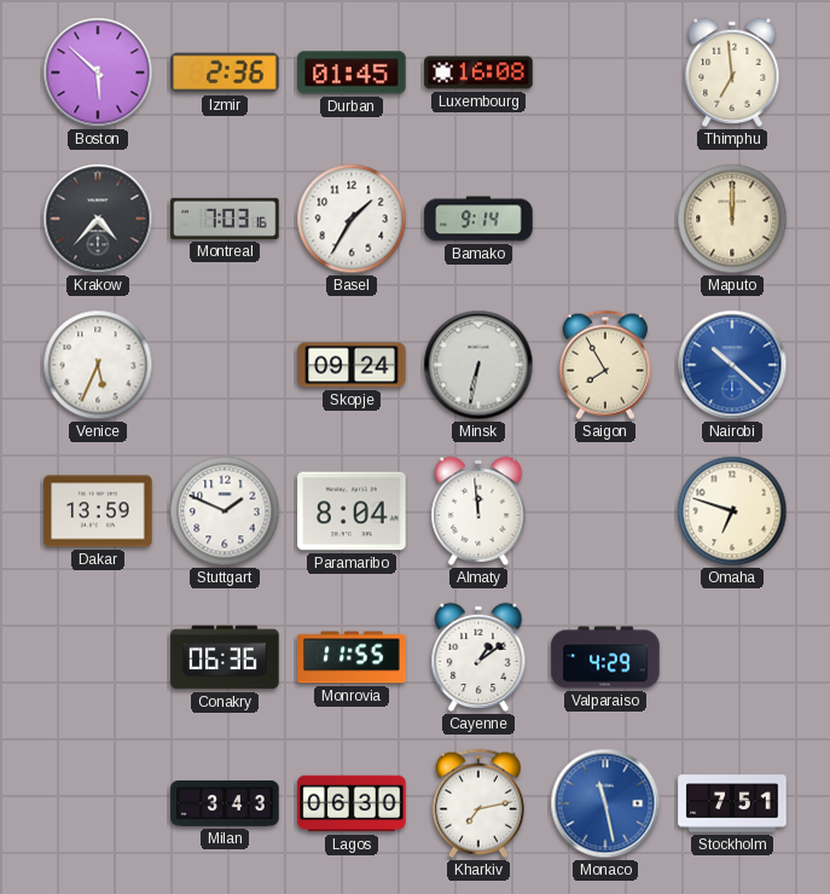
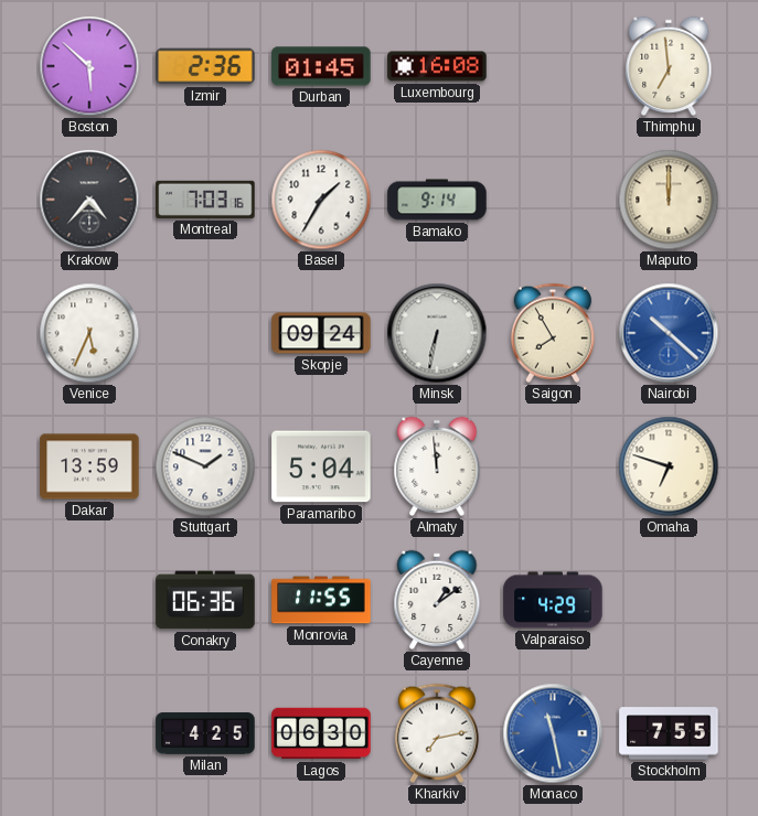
Paramaribo: 8:04 -> 5:04 (321, 466)
Milan: 3:43 -> 4:25 (205, 733)
Stockholm: 7:51 -> 7:55 (669, 733)
